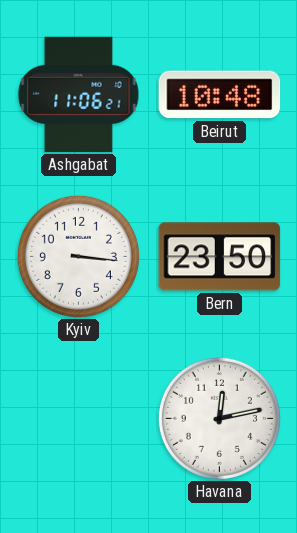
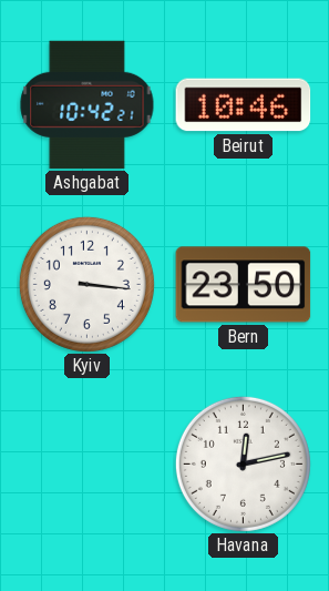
Ashgabat: 11:06 -> 10:42 (88, 104)
Beirut: 10:48 -> 10:46 (244, 105)
